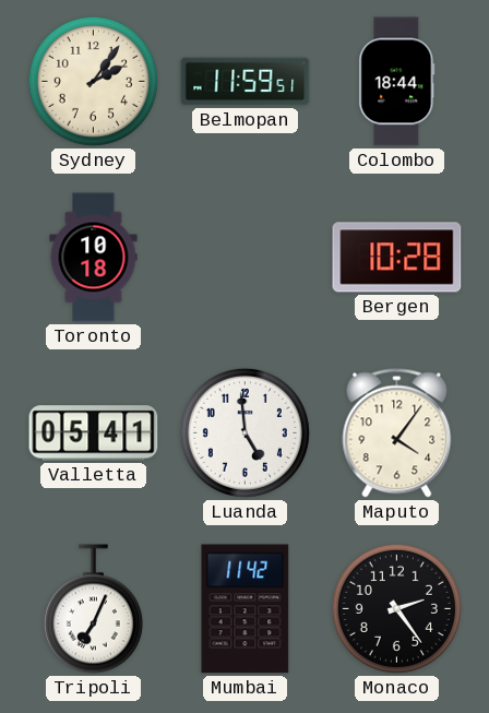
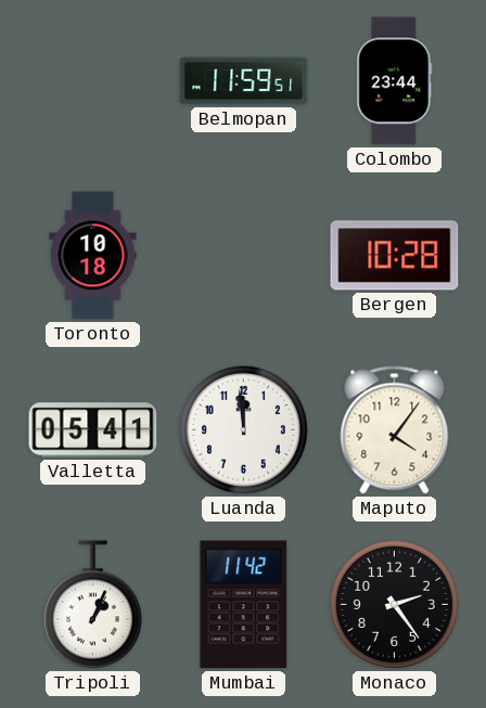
Sydney: 2:06 -> none (93, 81)
Colombo: 18:44 -> 23:44 (395, 81)
Luanda: 4:59 -> 11:59 (243, 429)
Tripoli: 7:04 -> 1:04 (92, 605)
